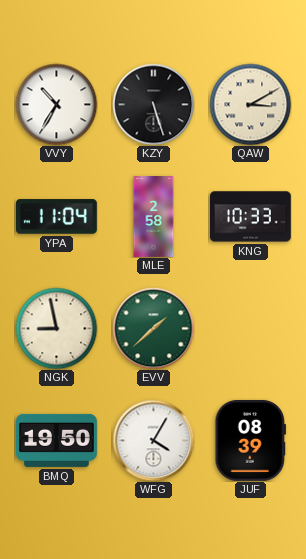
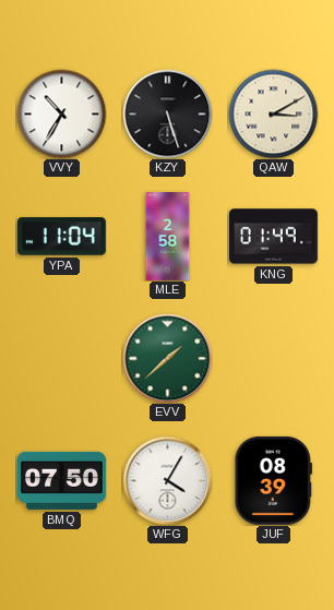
KNG: 10:33 -> 01:49 (274, 237)
NGK: 8:58 -> none (56, 328)
BMQ: 19:50 -> 07:50 (62, 480)
